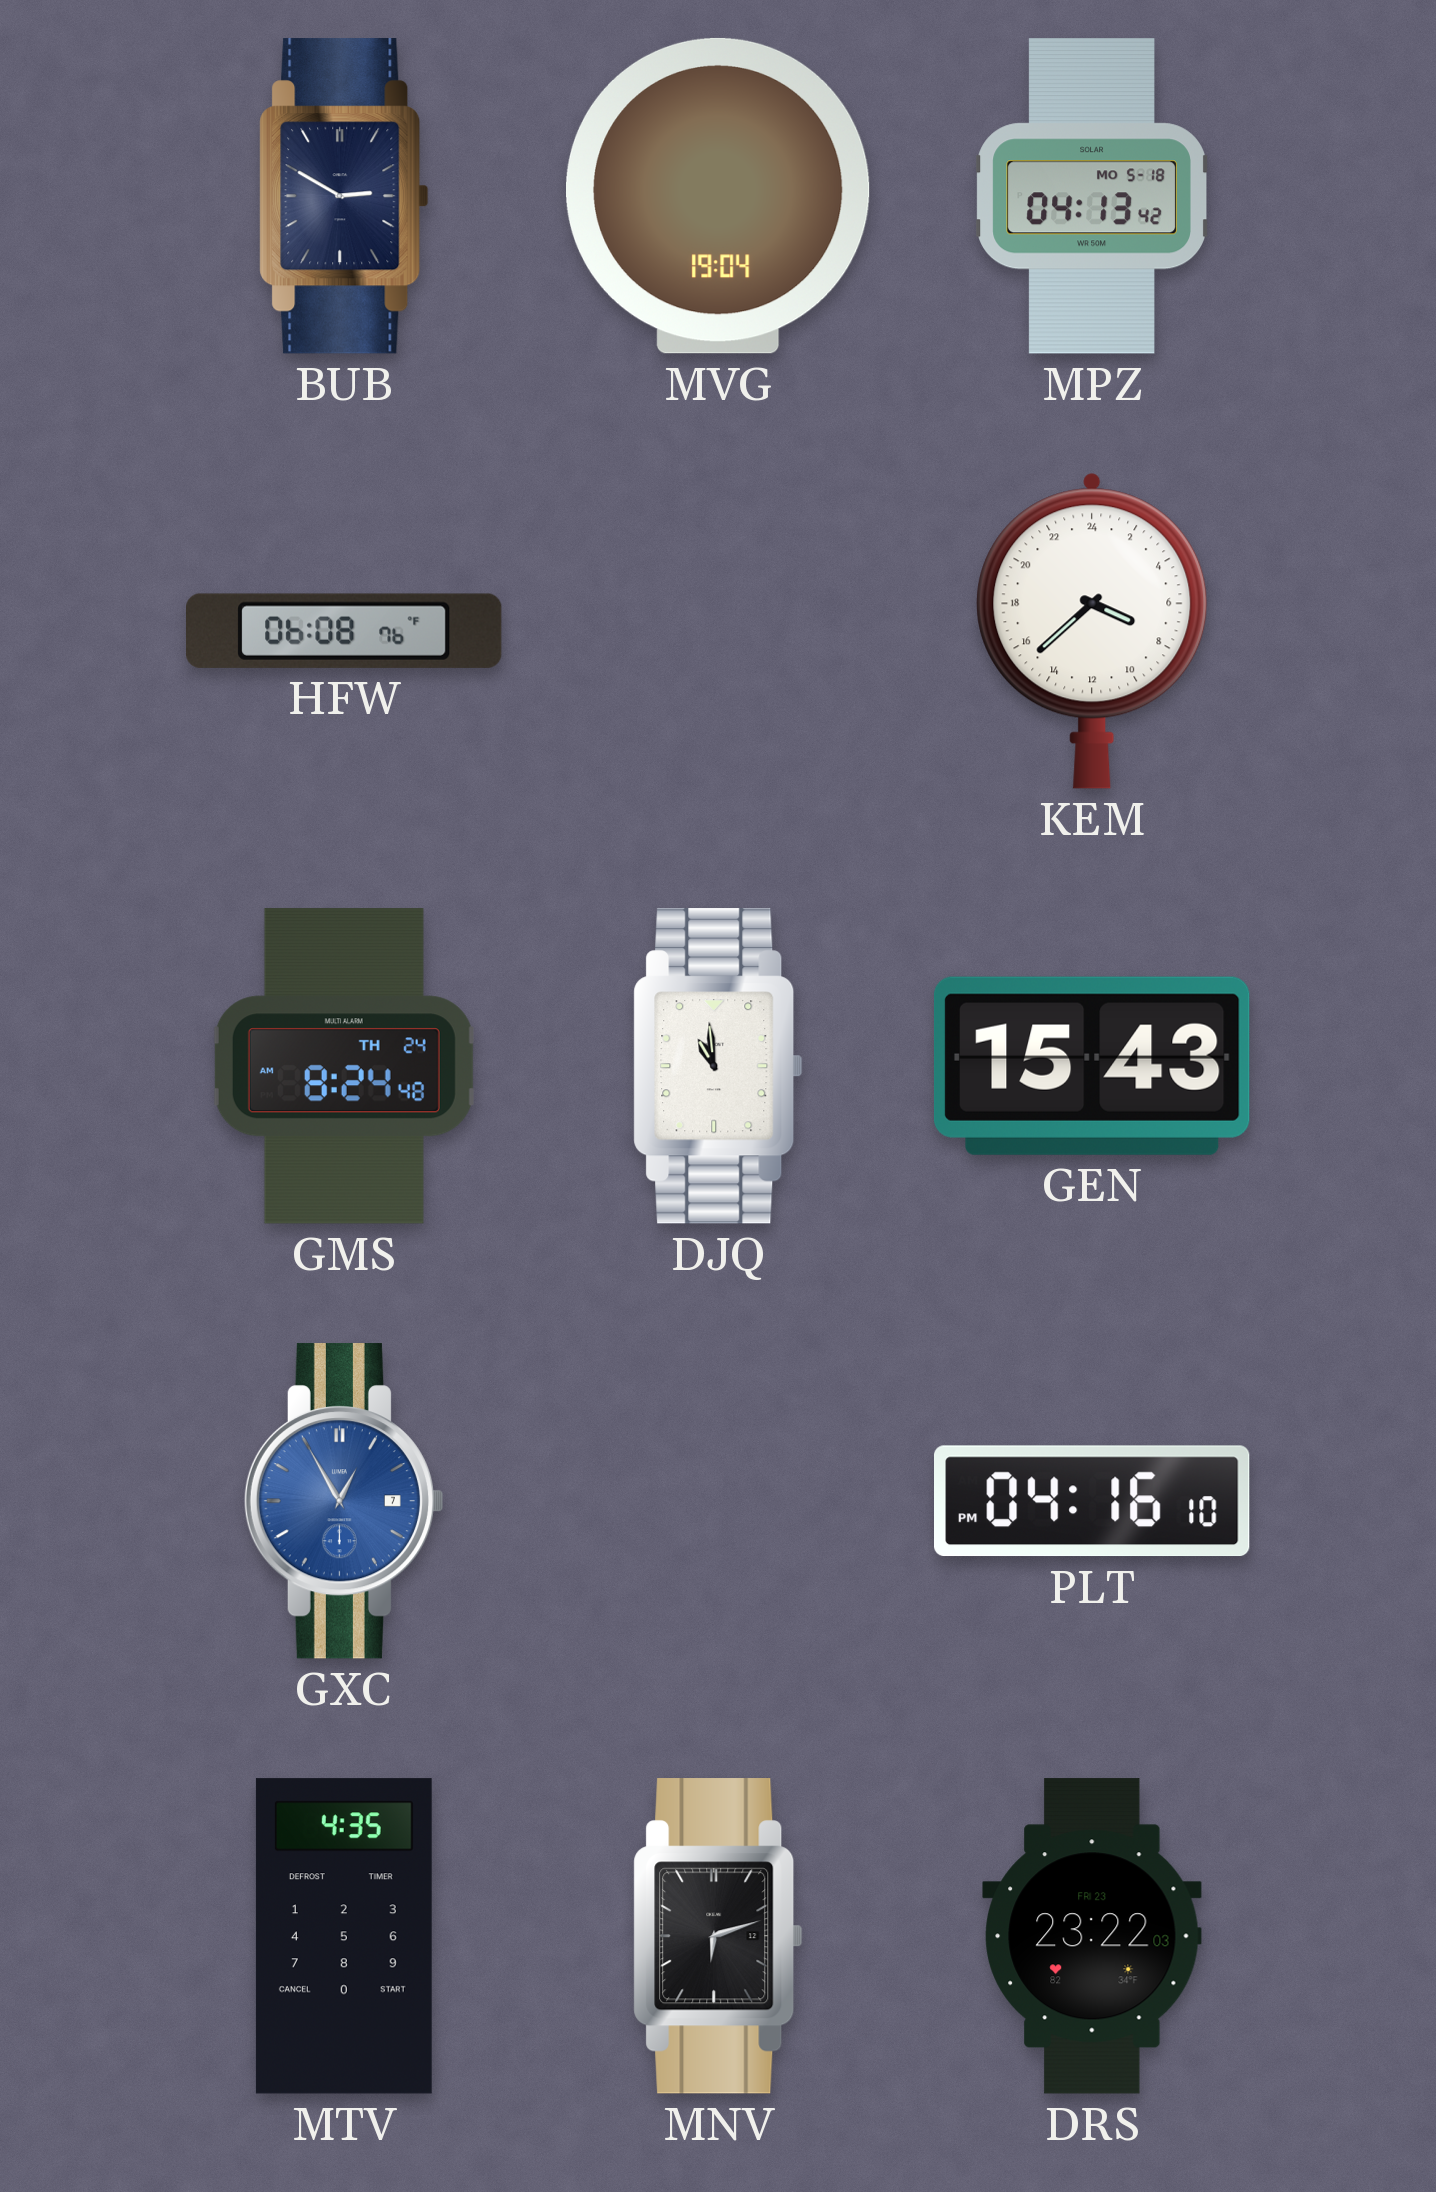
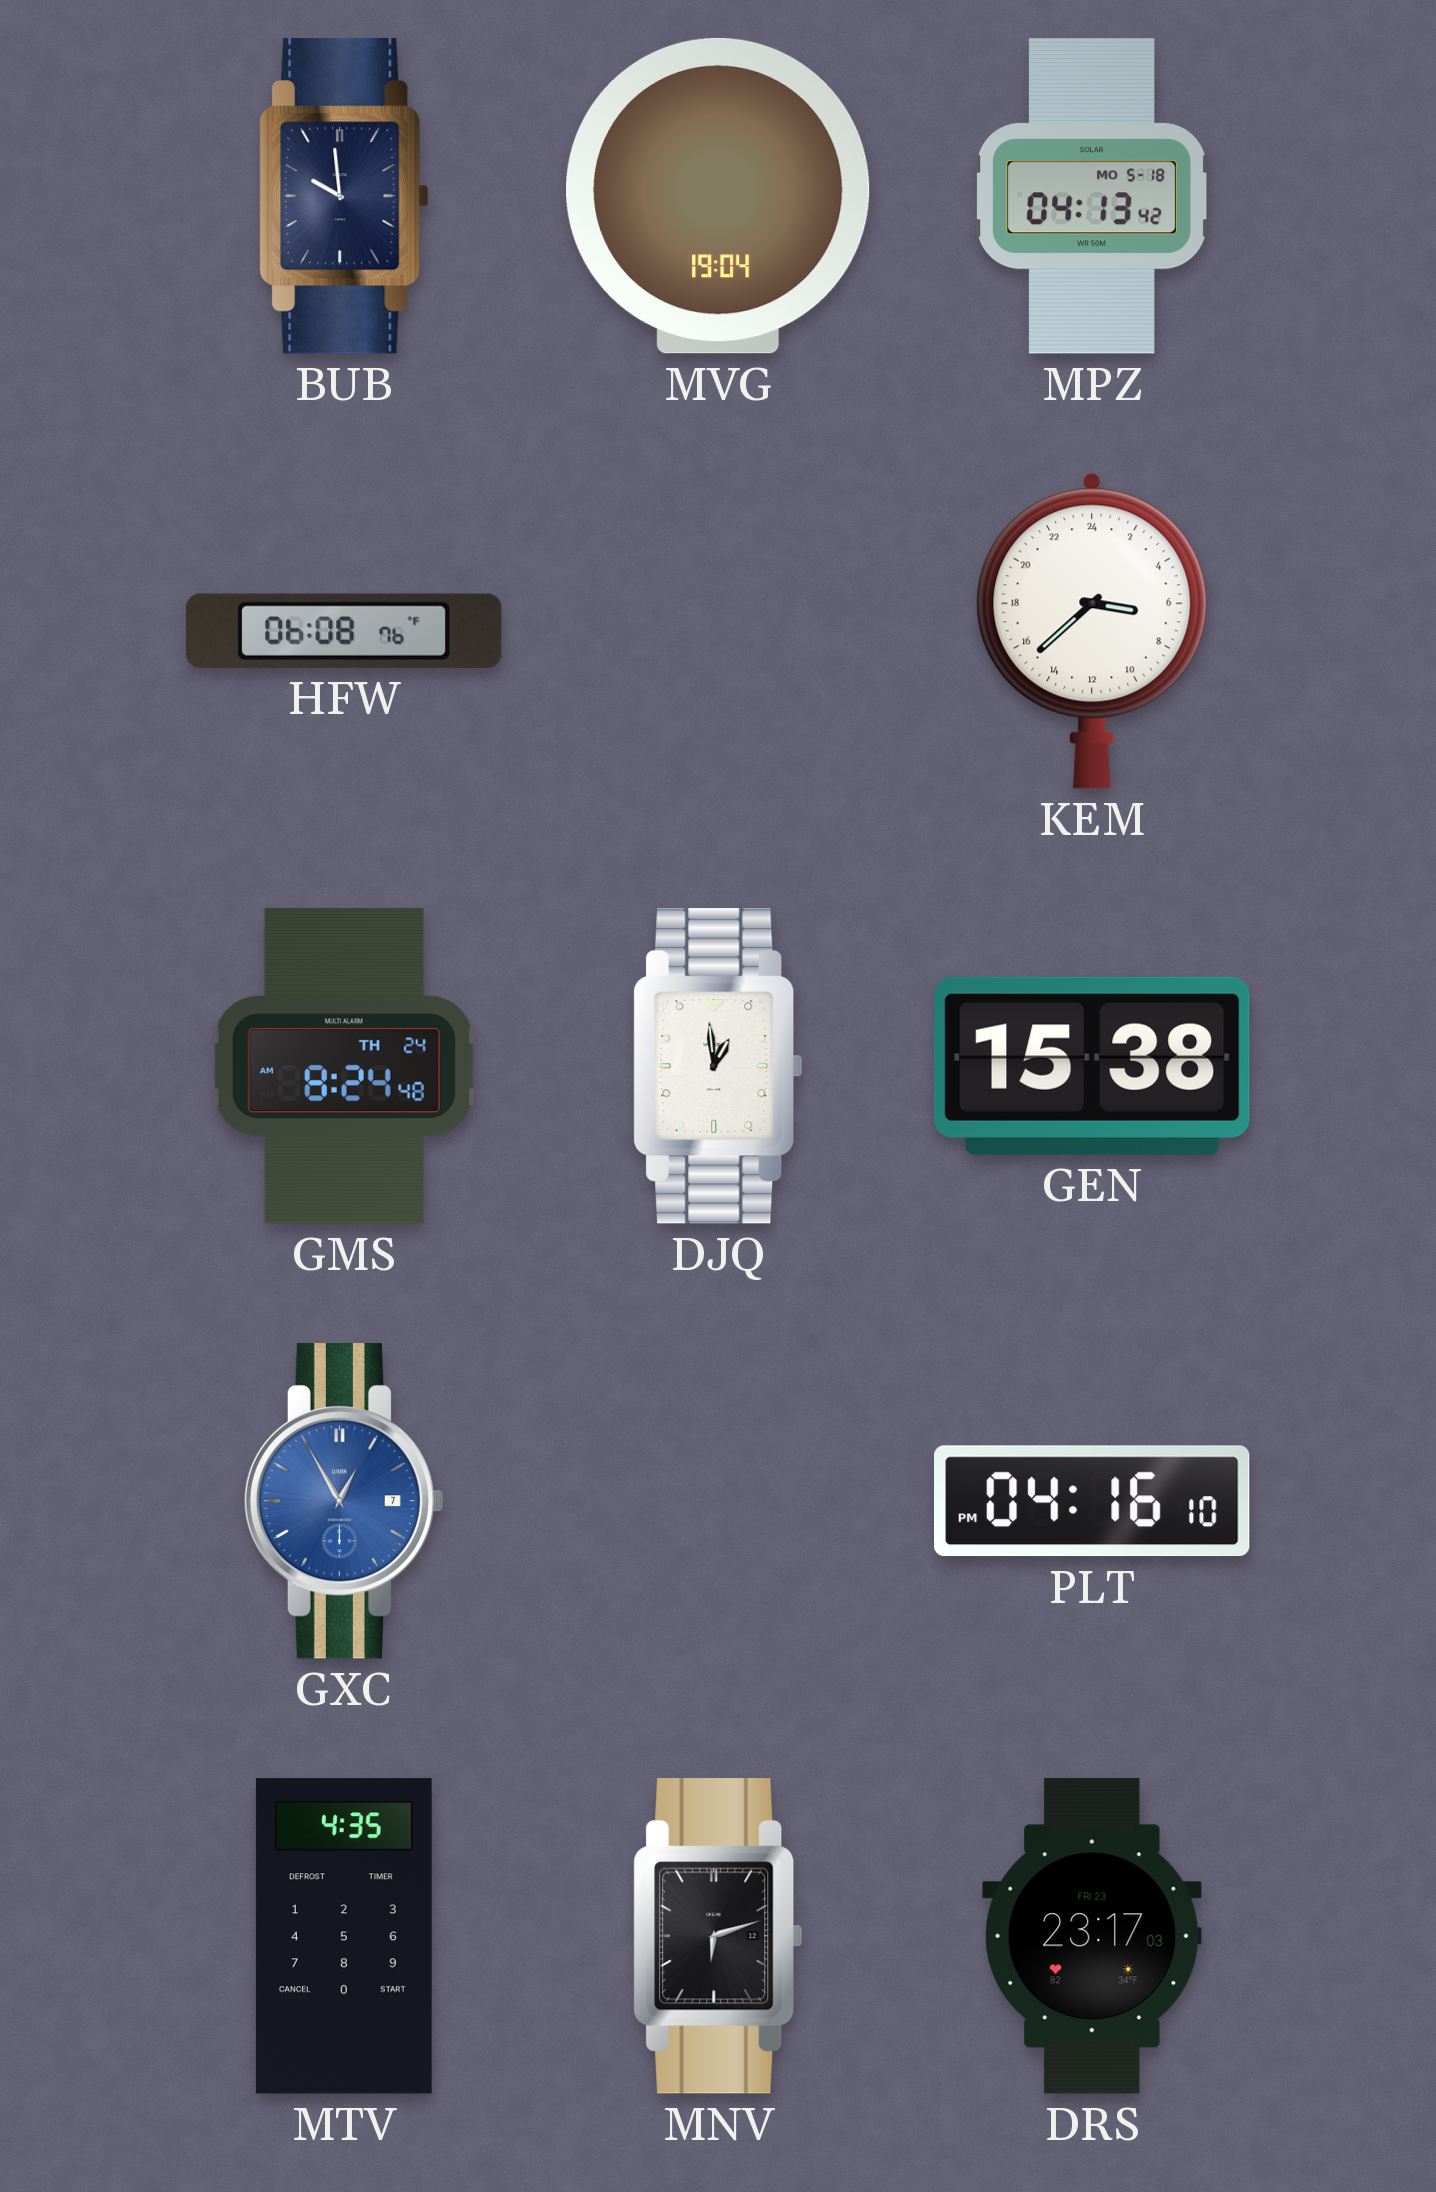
BUB: 2:50 -> 9:59 (344, 196)
KEM: 7:38 -> 6:38 (1092, 631)
DJQ: 10:59 -> 12:59 (718, 1066)
GEN: 15:43 -> 15:38 (1092, 1066)
DRS: 23:22 -> 23:17 (1092, 1936)
